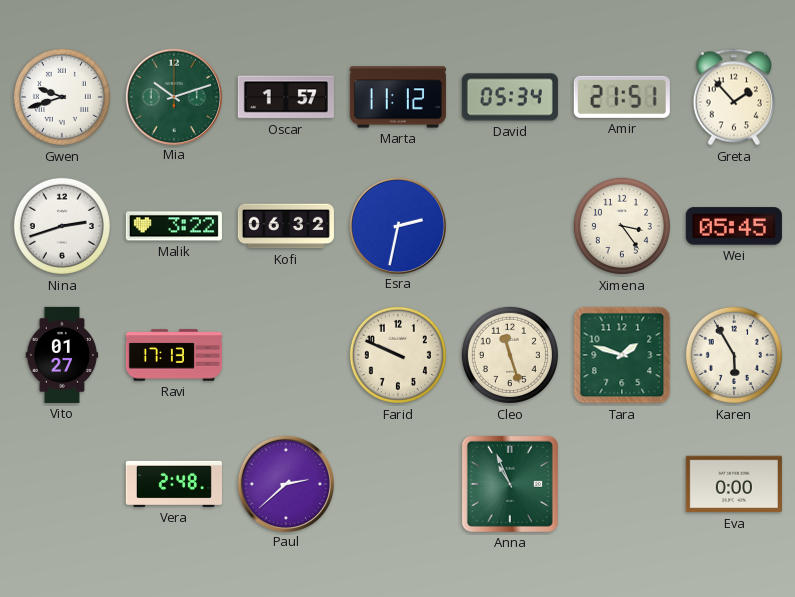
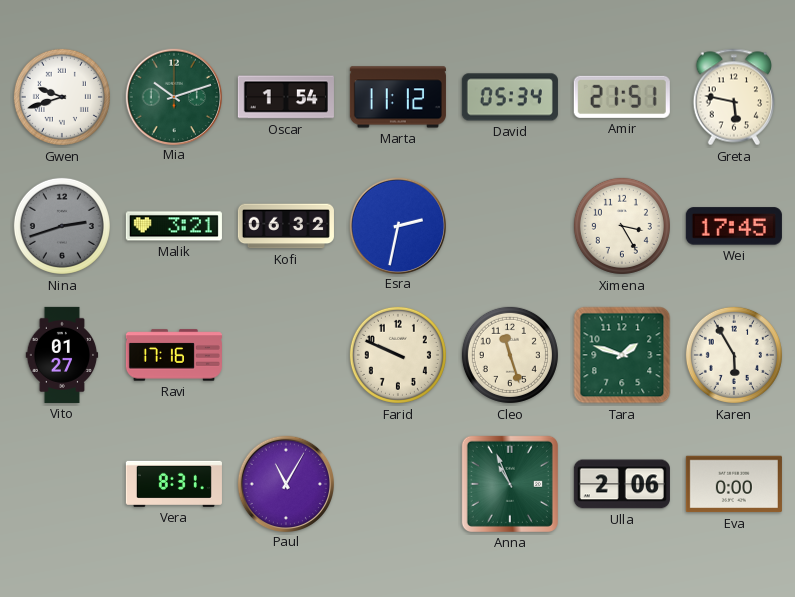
Oscar: 1:57 -> 1:54 (286, 97)
Greta: 1:53 -> 5:47 (733, 97)
Nina dial: white -> grey (62, 226)
Malik: 3:22 -> 3:21 (174, 226)
Ximena: 3:24 -> 3:25 (622, 226)
Wei: 05:45 -> 17:45 (734, 226)
Ravi: 17:13 -> 17:16 (174, 355)
Vera: 2:48 -> 8:31 (174, 484)
Paul: 2:38 -> 11:05 (285, 483)
Ulla: none -> 2:06 (622, 484)
